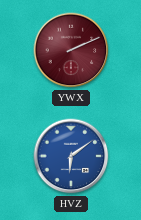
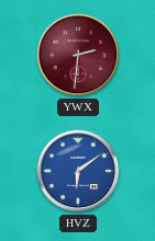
YWX: 2:11 -> 2:31 (78, 55)
